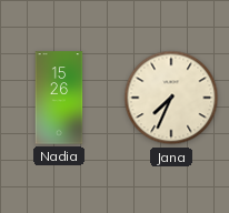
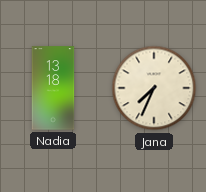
Nadia: 15:26 -> 13:18 (53, 88)
